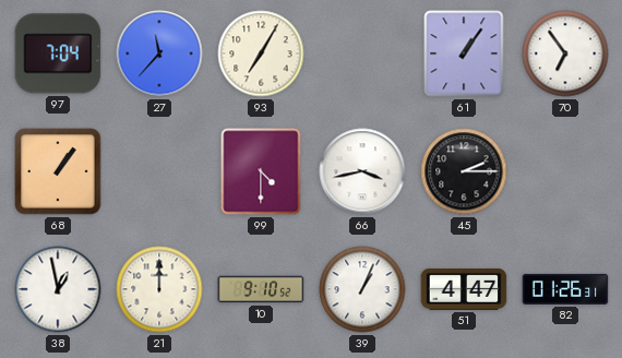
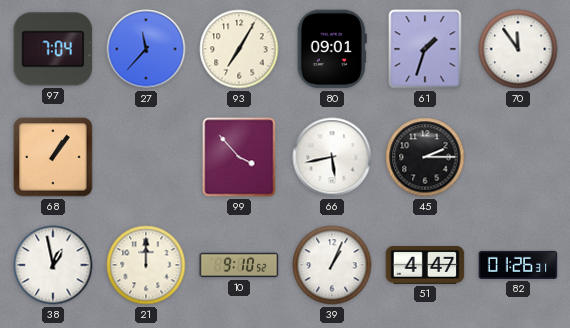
80: none -> 09:01 (332, 49)
61: 1:06 -> 1:33 (425, 49)
70: 6:54 -> 11:54 (518, 49)
99: 4:30 -> 3:53 (239, 157)
66: 3:43 -> 5:43 (332, 157)
